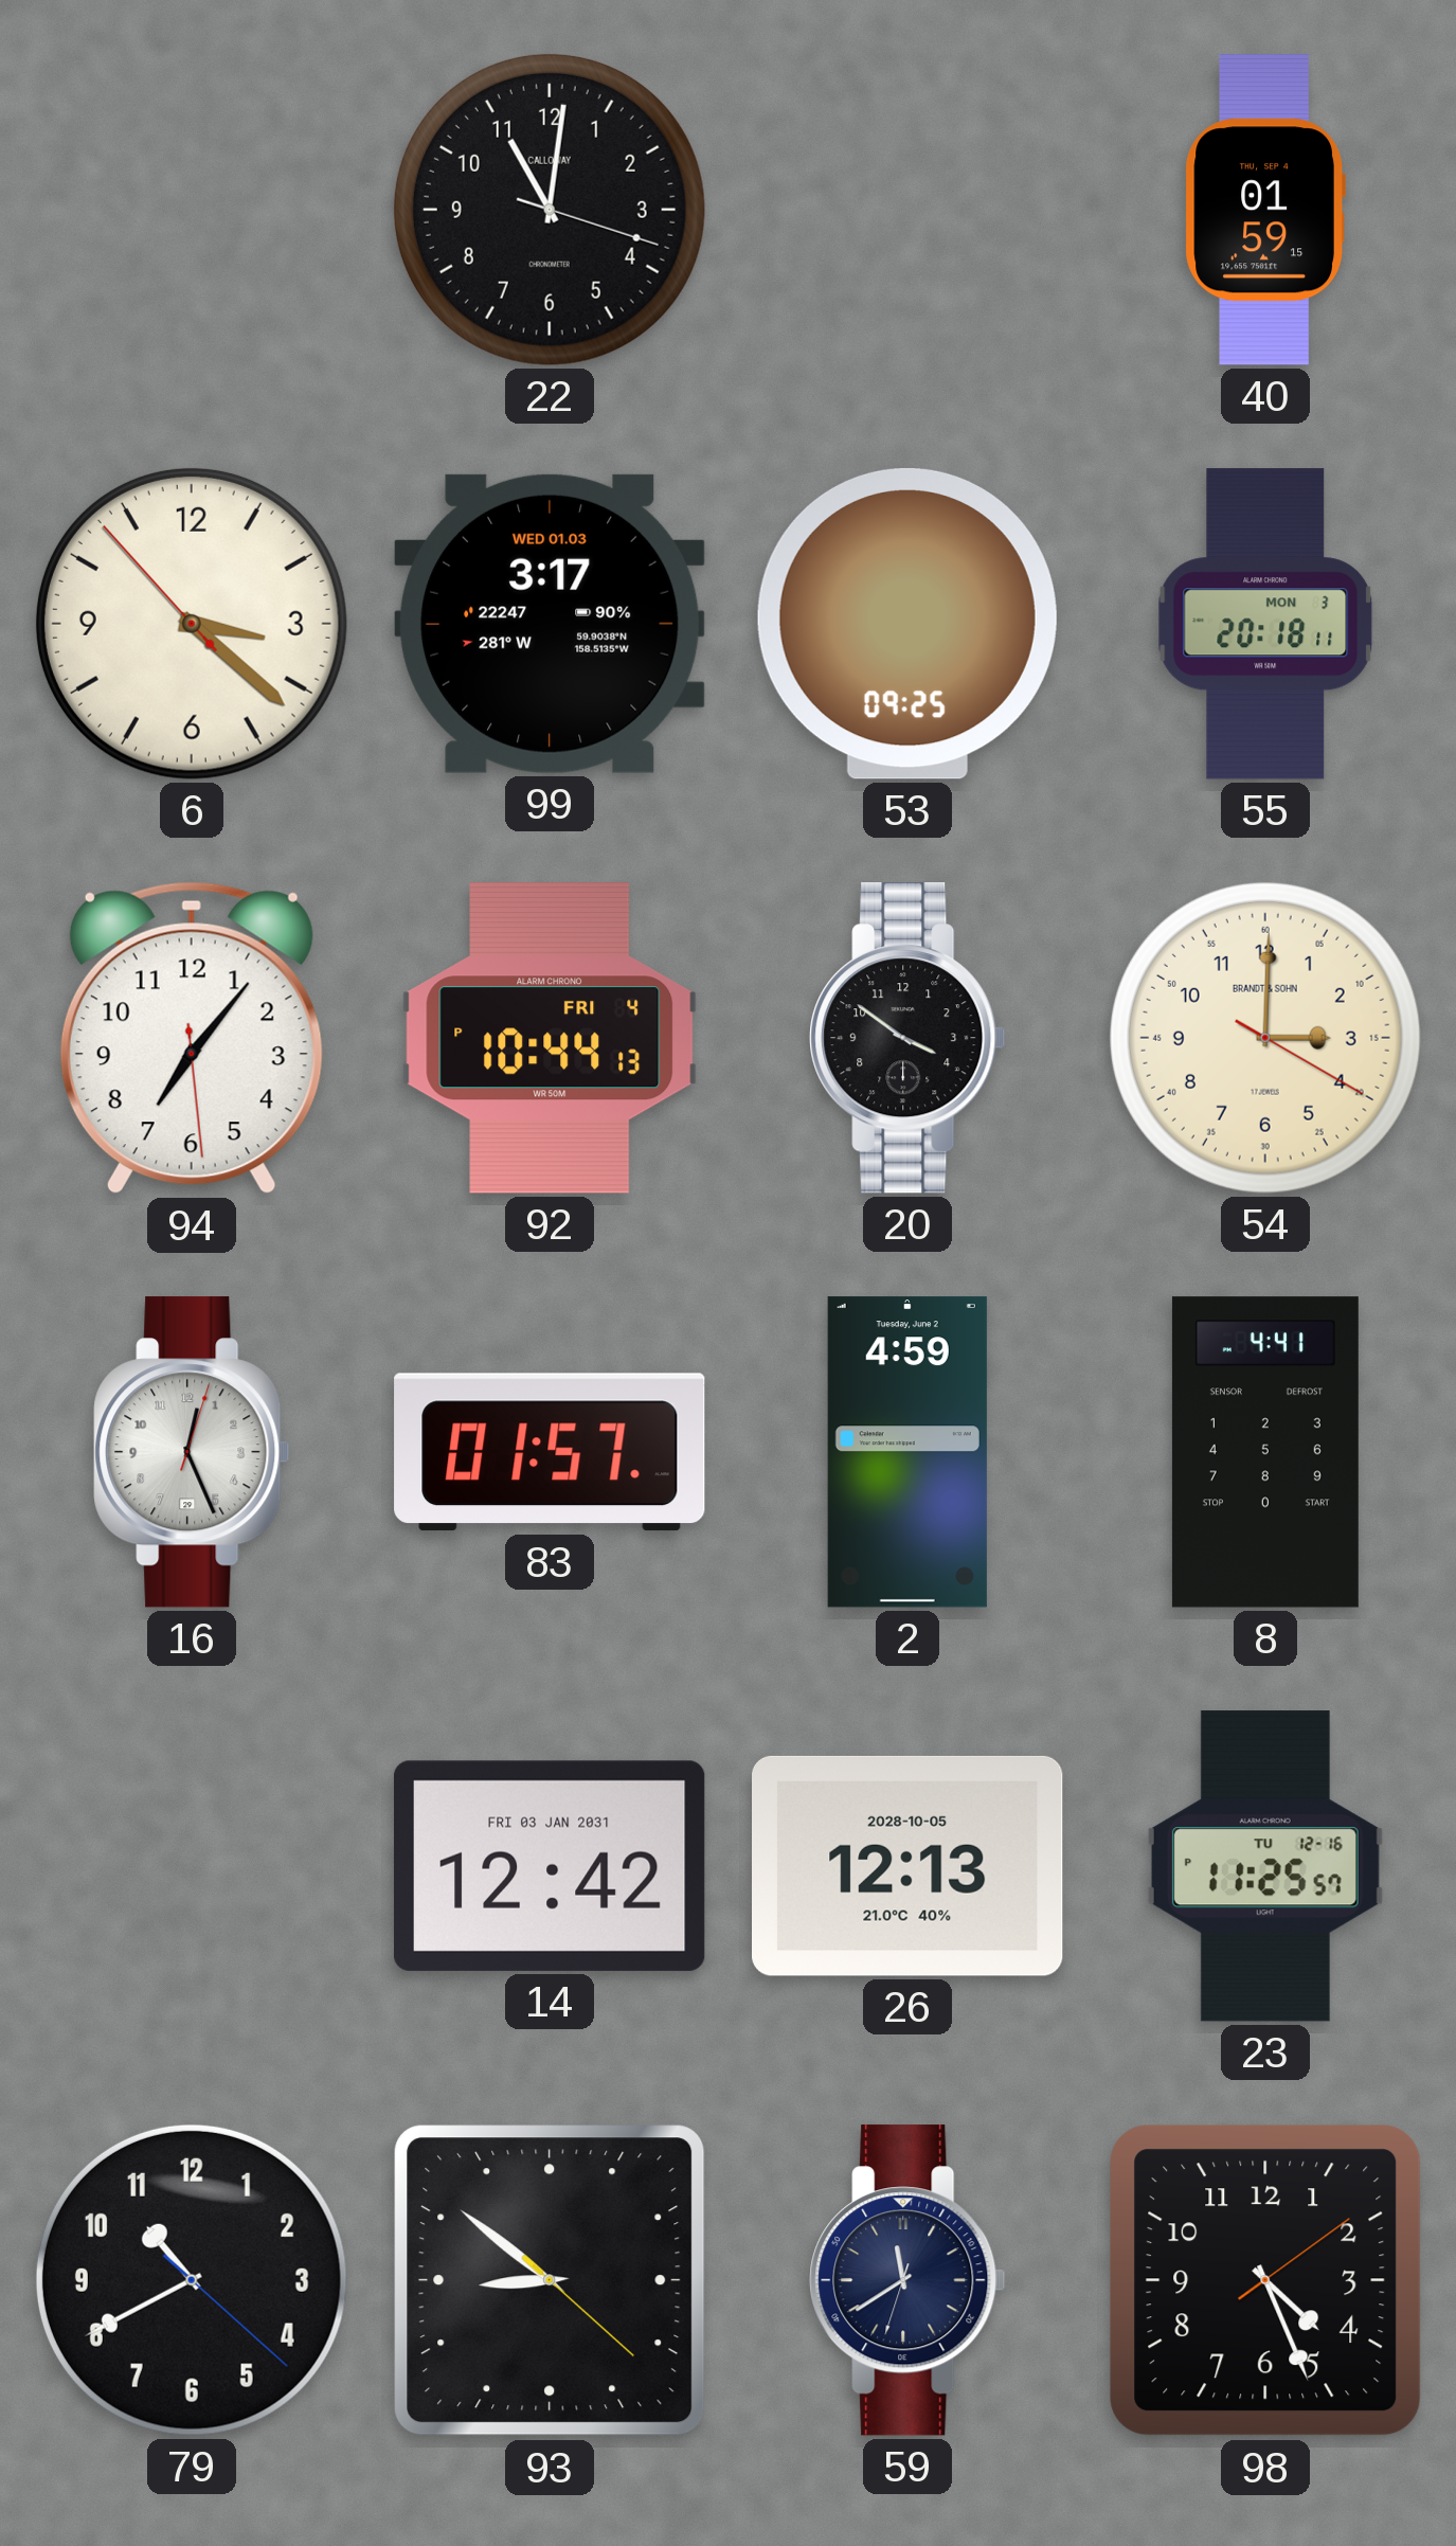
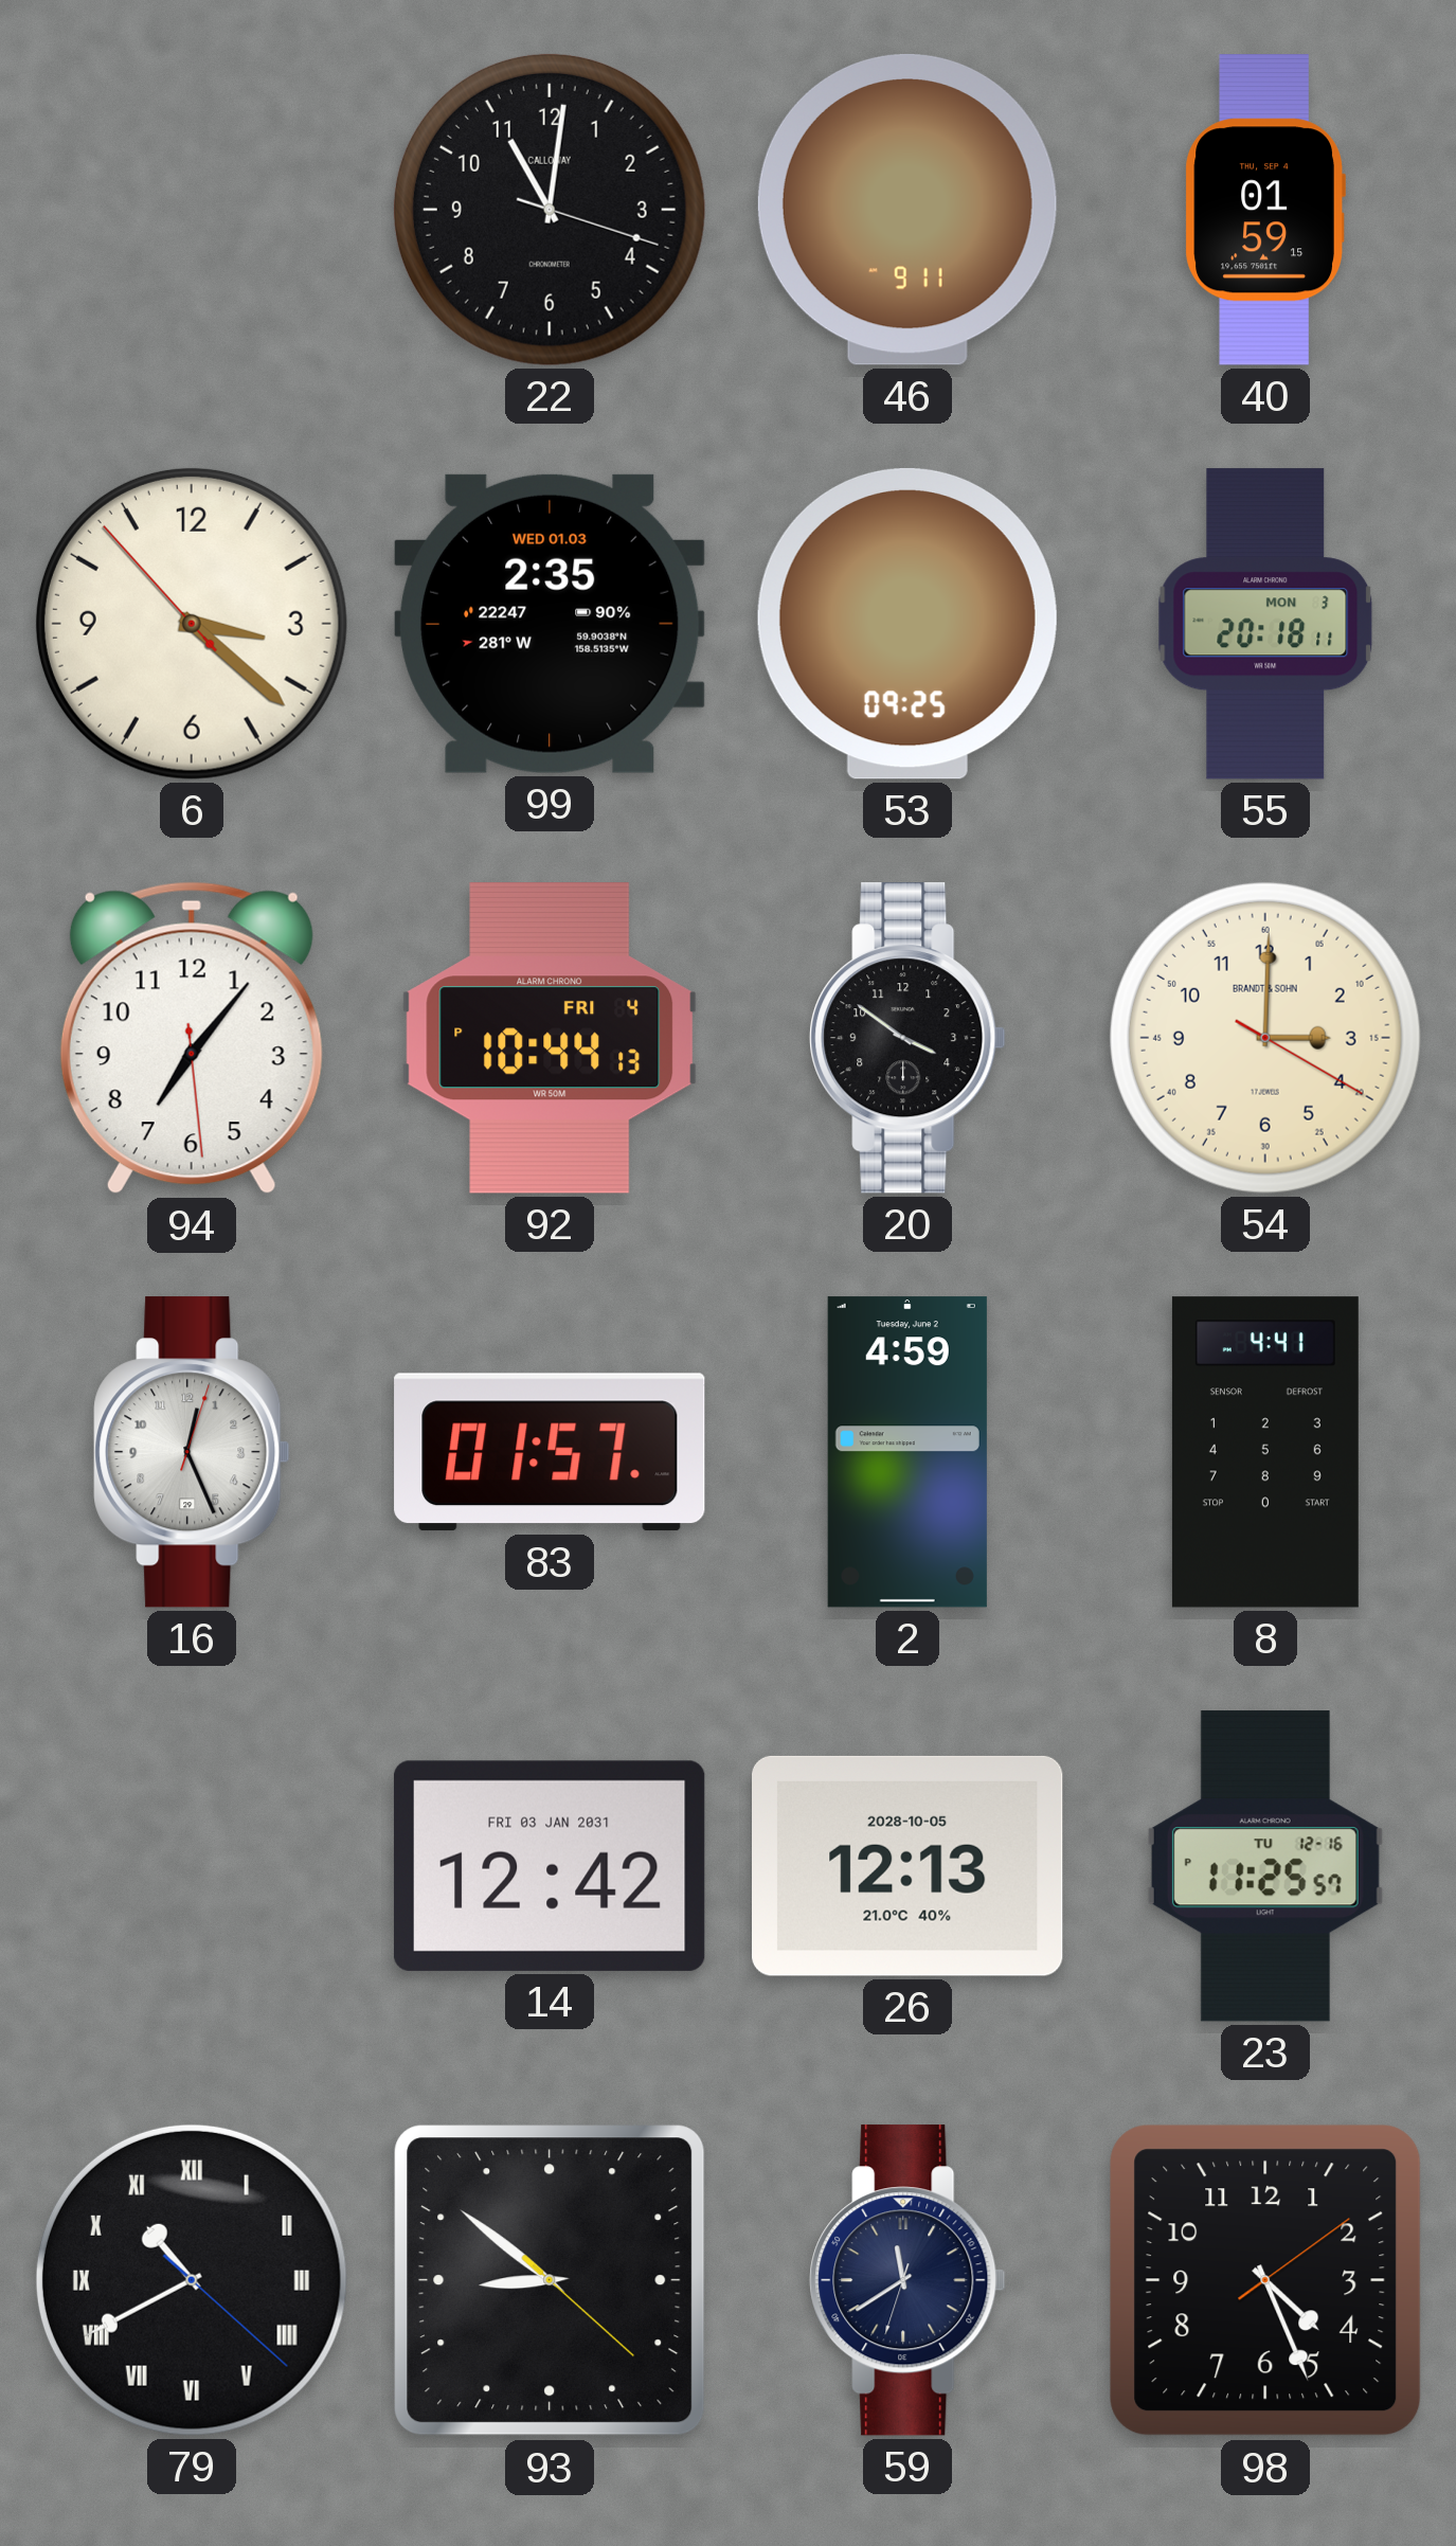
46: none -> 9:11 (907, 210)
99: 3:17 -> 2:35 (550, 624)
79 numerals: Arabic -> Roman (192, 2280)
